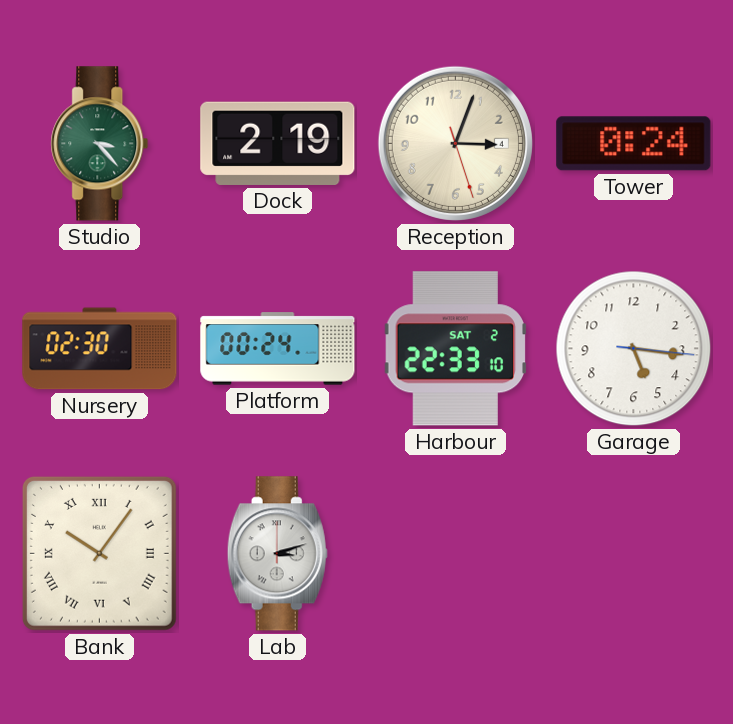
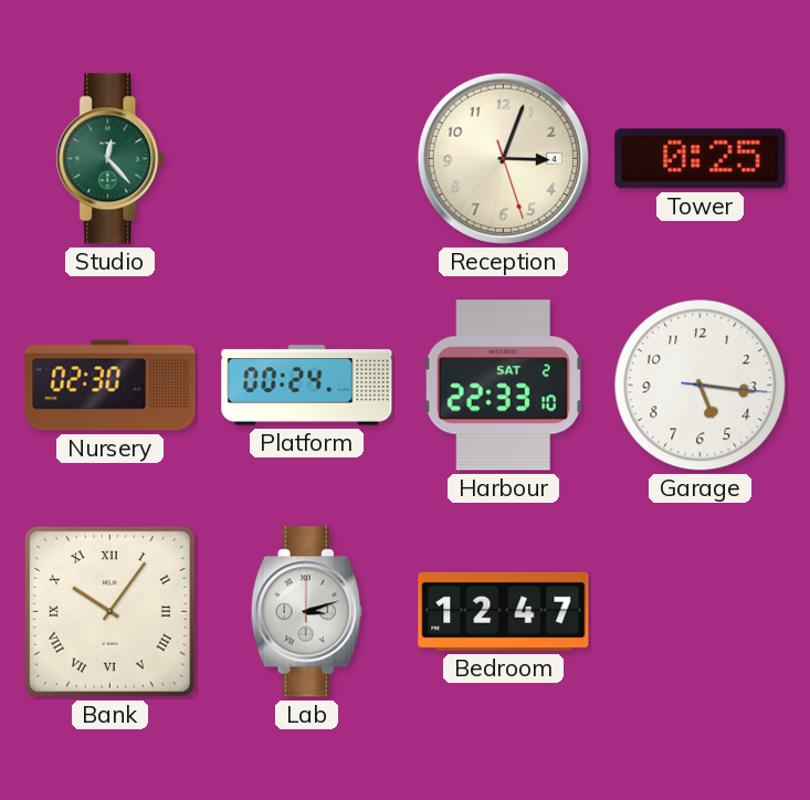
Studio: 3:23 -> 12:23 (111, 159)
Dock: 2:19 -> none (278, 143)
Tower: 0:24 -> 0:25 (701, 159)
Bedroom: none -> 12:47 (504, 611)
